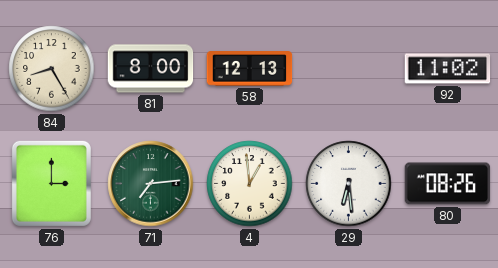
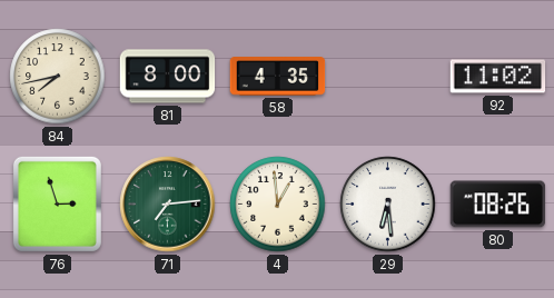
84: 8:25 -> 7:43 (58, 77)
58: 12:13 -> 4:35 (278, 77)
76: 3:00 -> 2:57 (57, 203)
